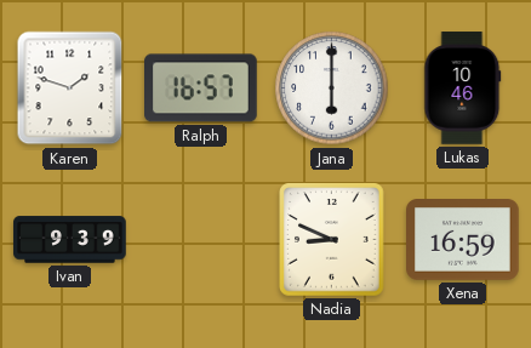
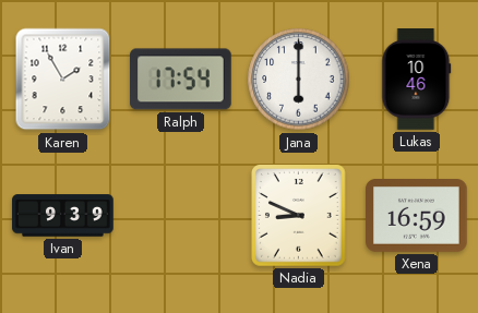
Karen: 1:48 -> 1:55 (63, 80)
Ralph: 16:57 -> 17:54 (181, 80)
